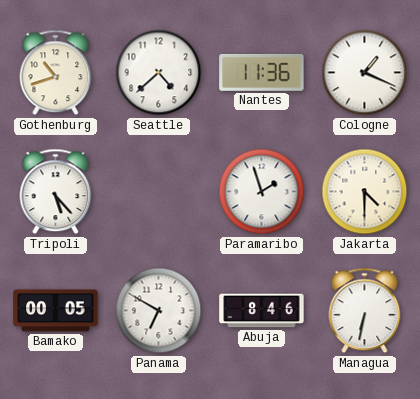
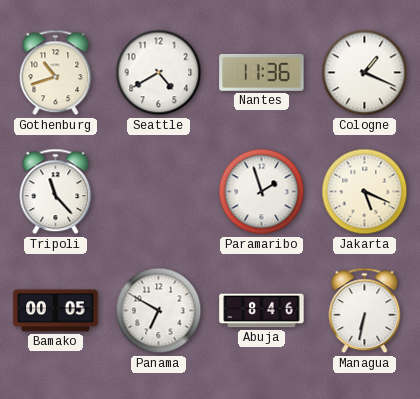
Seattle: 4:38 -> 4:40 (159, 73)
Tripoli: 5:23 -> 11:23 (56, 192)
Jakarta: 4:30 -> 5:19 (365, 192)
